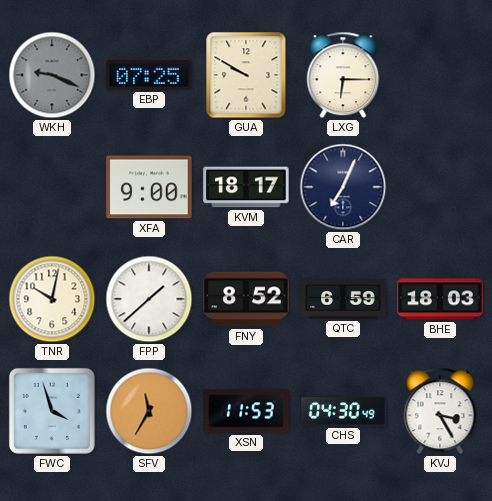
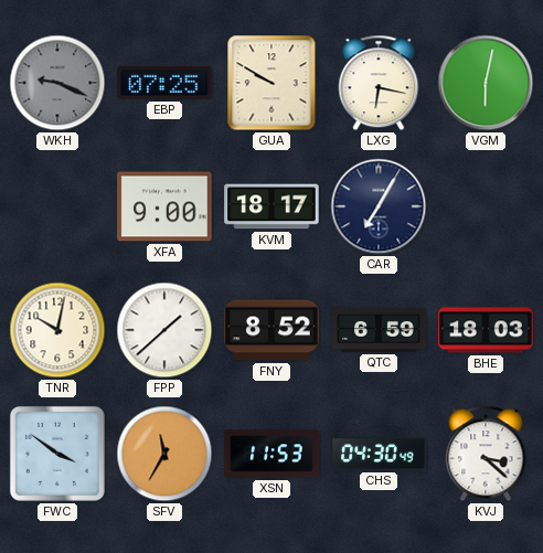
LXG: 6:15 -> 6:17 (379, 83)
VGM: none -> 6:02 (486, 83)
CAR: 7:04 -> 7:05 (379, 206)
FWC: 3:57 -> 3:51 (57, 454)
KVJ: 3:25 -> 3:22 (486, 454)
